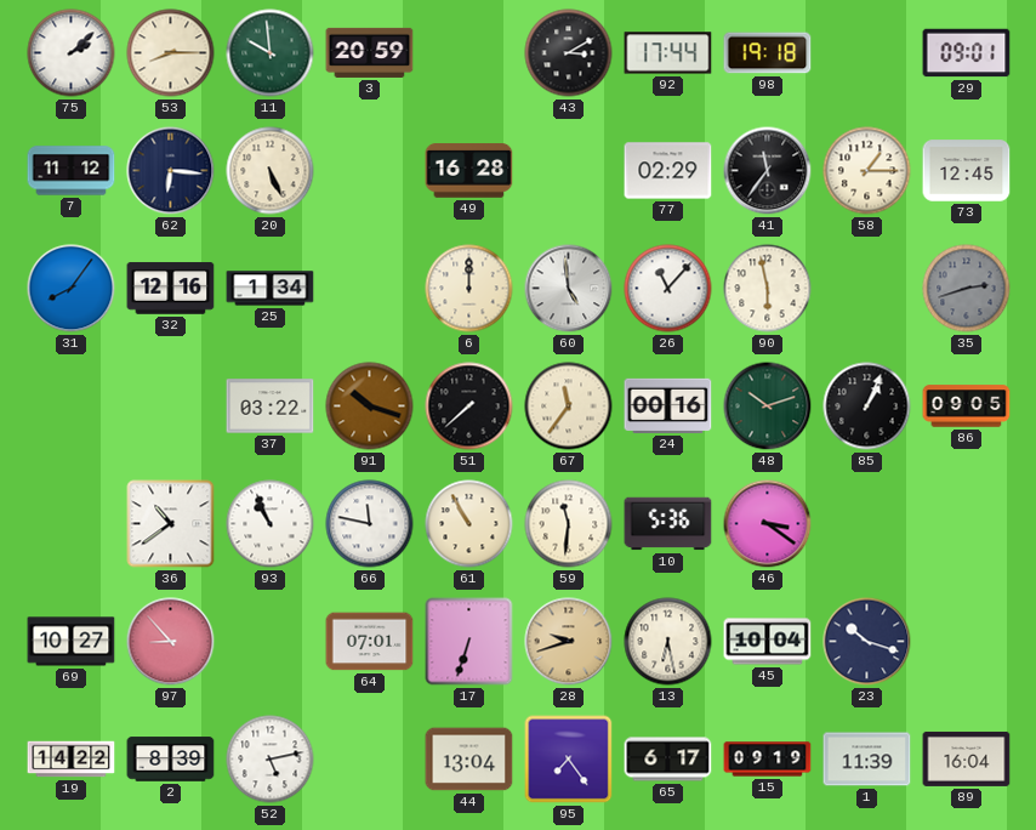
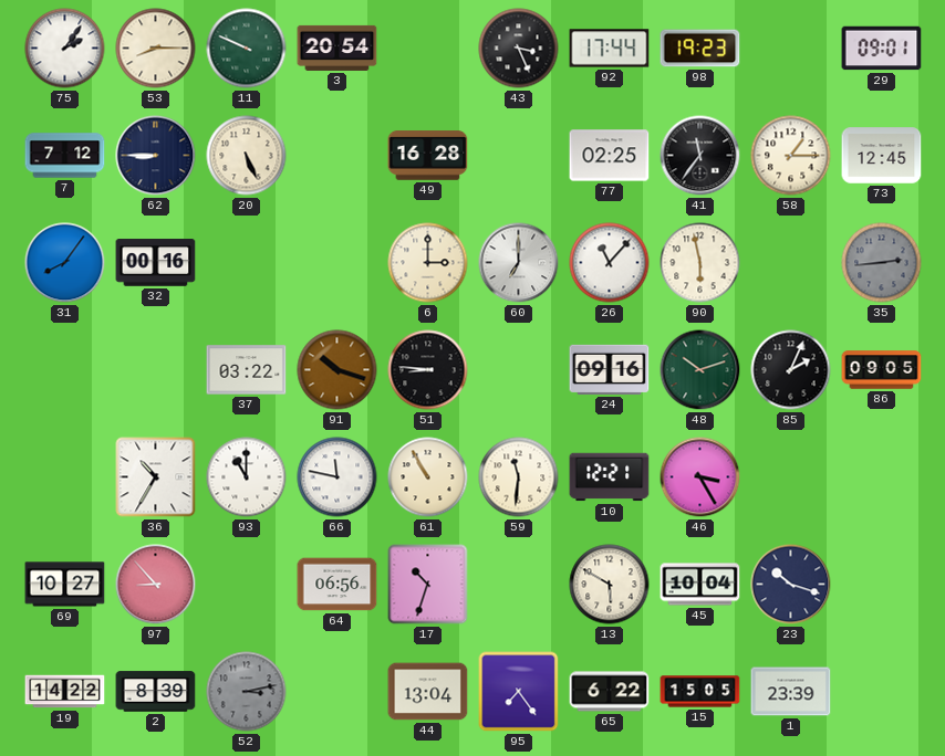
75: 2:08 -> 2:06 (65, 49)
11: 9:59 -> 9:49 (247, 49)
3: 20:59 -> 20:54 (337, 48)
43: 3:10 -> 3:26 (519, 49)
98: 19:18 -> 19:23 (700, 49)
7: 11:12 -> 7:12 (65, 156)
62: 6:16 -> 8:45 (156, 156)
77: 02:29 -> 02:25 (610, 156)
32: 12:16 -> 00:16 (156, 263)
25: 1:34 -> none (271, 289)
6: 12:00 -> 3:00 (428, 263)
60: 4:59 -> 7:00 (519, 263)
35: 2:42 -> 2:44 (882, 263)
51: 7:38 -> 8:46 (428, 370)
67: 11:36 -> none (569, 407)
24: 00:16 -> 09:16 (610, 369)
85: 1:04 -> 2:04 (791, 370)
36: 10:39 -> 10:35 (156, 477)
93: 10:56 -> 11:00 (247, 477)
10: 5:36 -> 12:21 (610, 477)
46: 3:21 -> 3:25 (700, 477)
64: 07:01 -> 06:56 (337, 585)
17: 6:33 -> 10:33 (428, 585)
28: 9:42 -> none (569, 642)
13: 6:28 -> 5:50 (610, 585)
52: 5:13 -> 3:13 (247, 692)
52 dial: white -> grey (247, 692)
65: 6:17 -> 6:22 (610, 692)
15: 09:19 -> 15:05 (700, 692)
1: 11:39 -> 23:39 (791, 692)
89: 16:04 -> none (967, 758)
